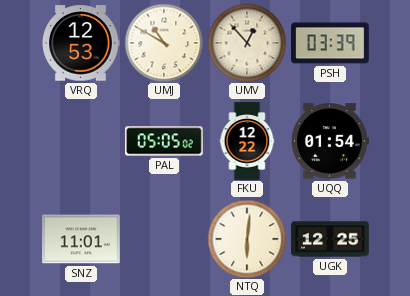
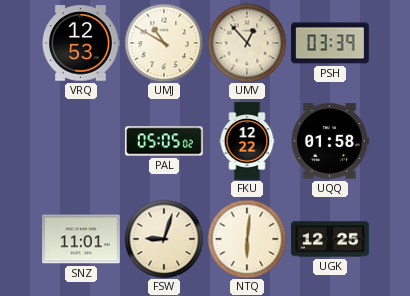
UQQ: 01:54 -> 01:58 (331, 141)
FSW: none -> 9:03 (164, 239)
